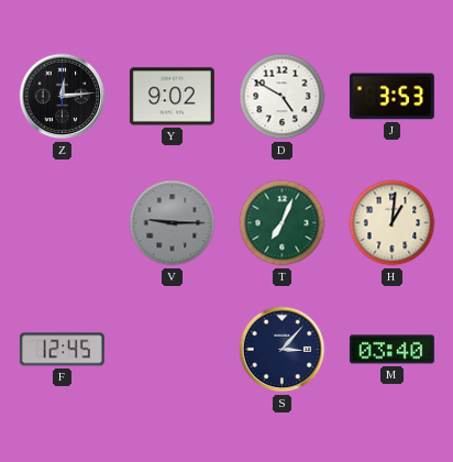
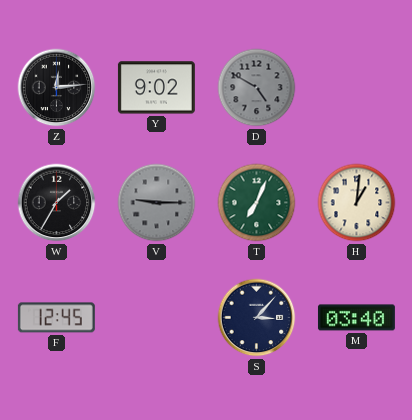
D dial: white -> grey (257, 88)
J: 3:53 -> none (391, 97)
W: none -> 1:35 (57, 203)
